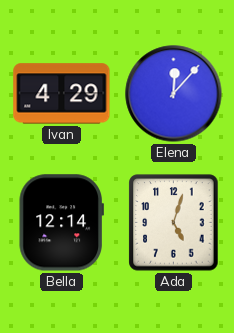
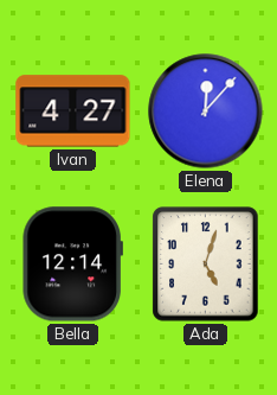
Ivan: 4:29 -> 4:27 (73, 112)
